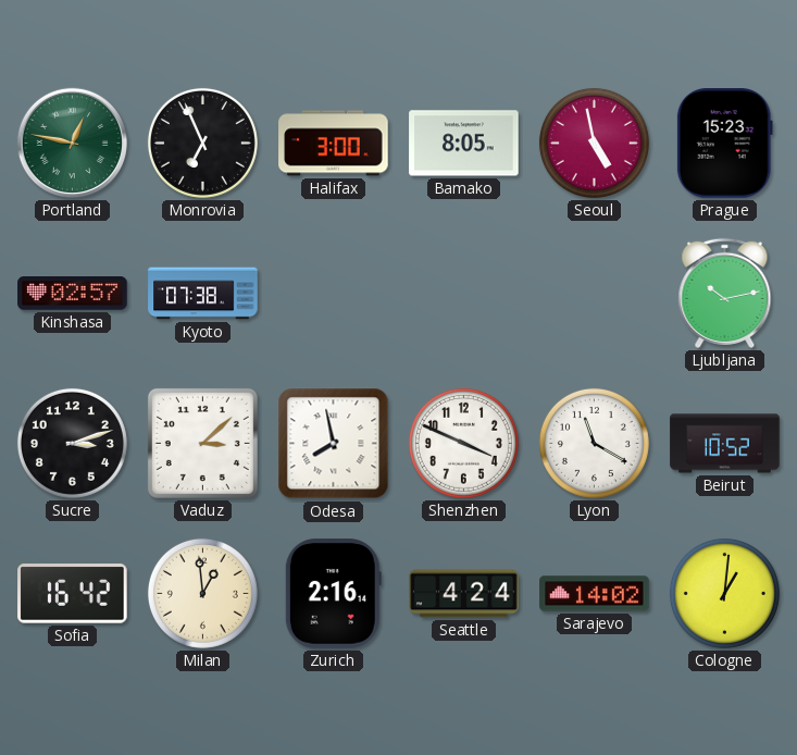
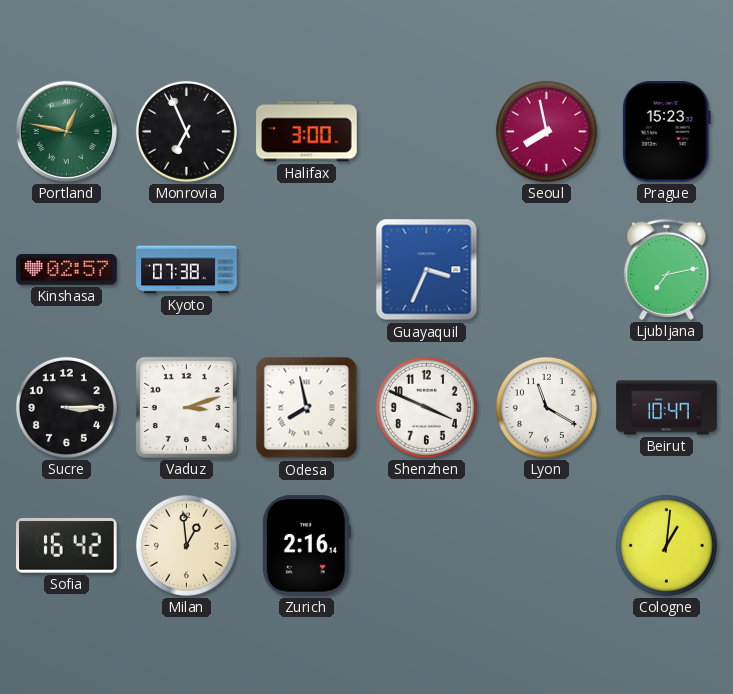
Bamako: 8:05 -> none (464, 144)
Seoul: 4:58 -> 7:58 (546, 131)
Guayaquil: none -> 3:34 (427, 270)
Ljubljana: 10:13 -> 7:13 (667, 269)
Sucre: 3:12 -> 3:15 (66, 407)
Vaduz: 3:08 -> 3:12 (186, 407)
Beirut: 10:52 -> 10:47 (667, 408)
Seattle: 4:24 -> none (464, 594)
Sarajevo: 14:02 -> none (595, 594)
